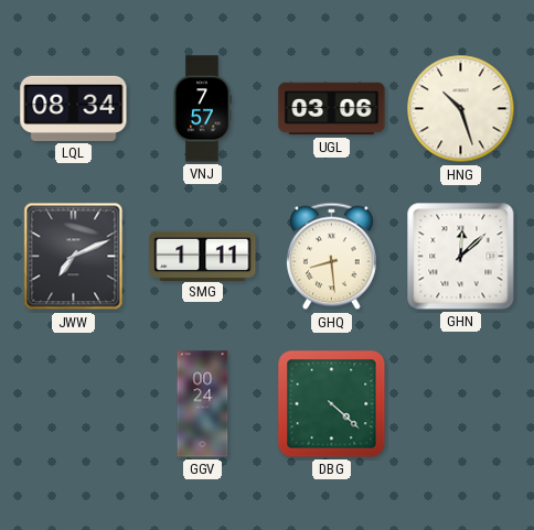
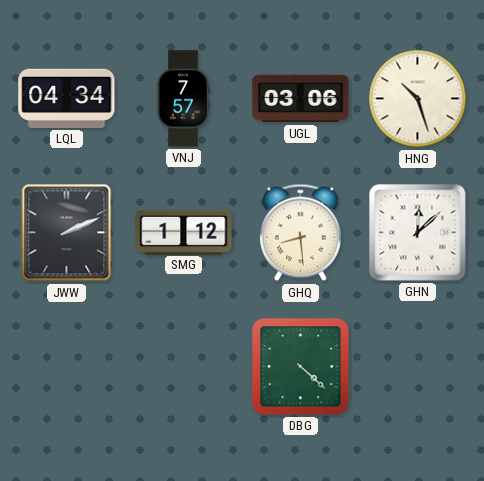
LQL: 08:34 -> 04:34 (67, 98)
JWW: 7:11 -> 2:11 (67, 233)
SMG: 1:11 -> 1:12 (184, 232)
GGV: 00:24 -> none (203, 404)
